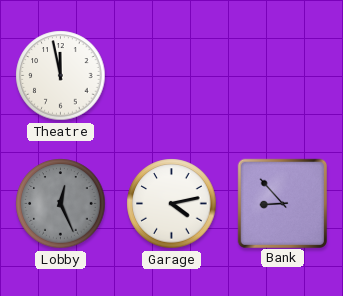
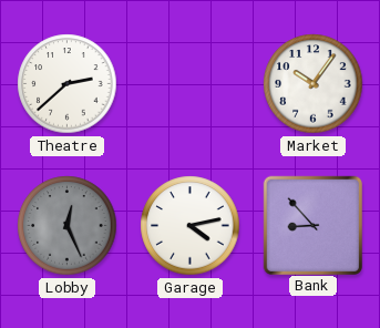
Theatre: 11:58 -> 2:38 (68, 84)
Market: none -> 10:06 (314, 84)
